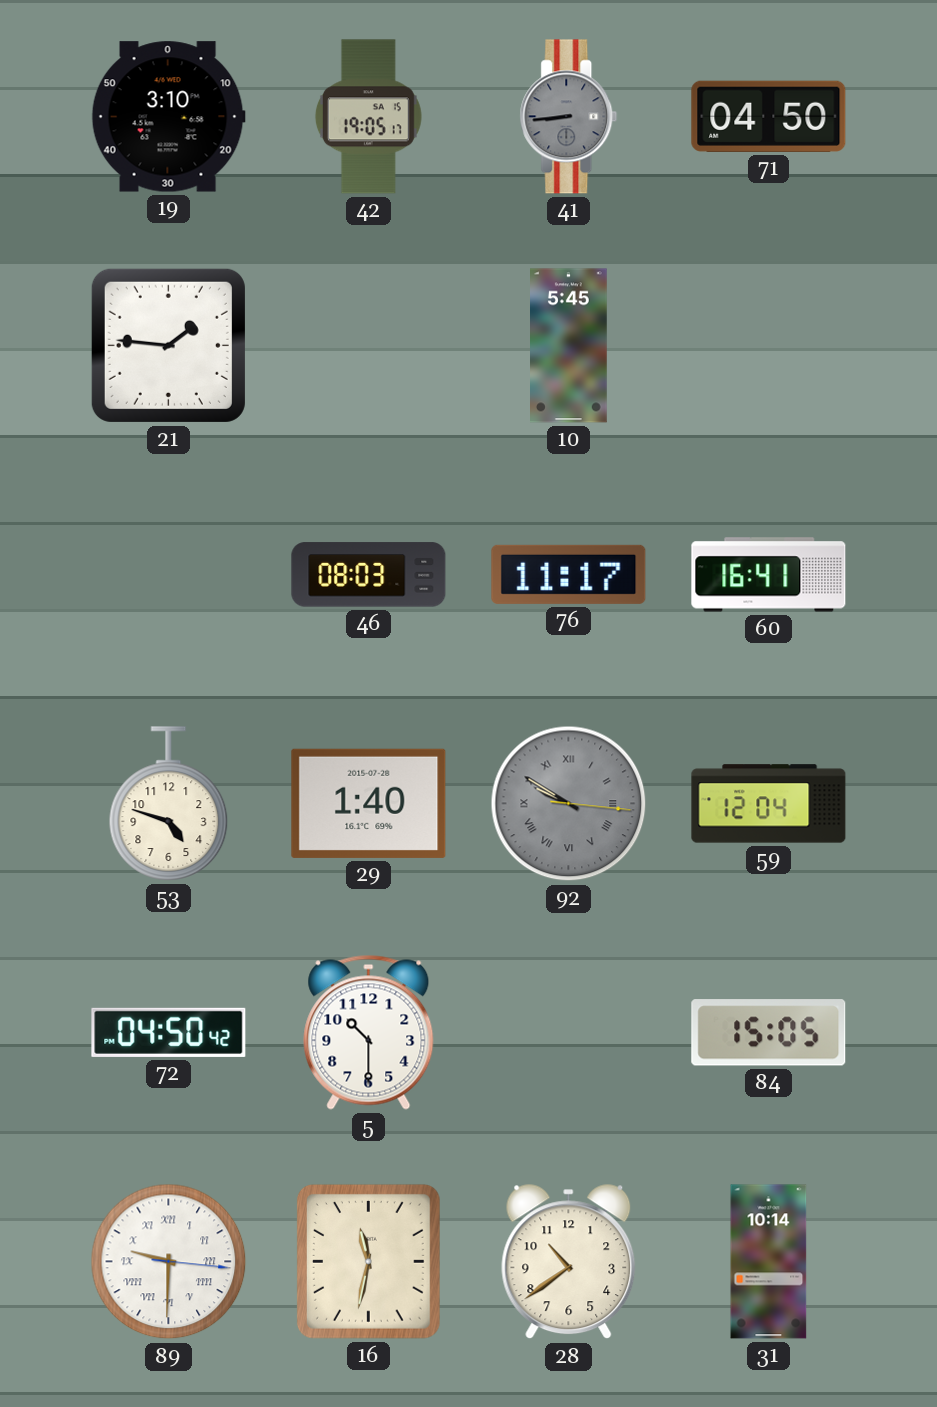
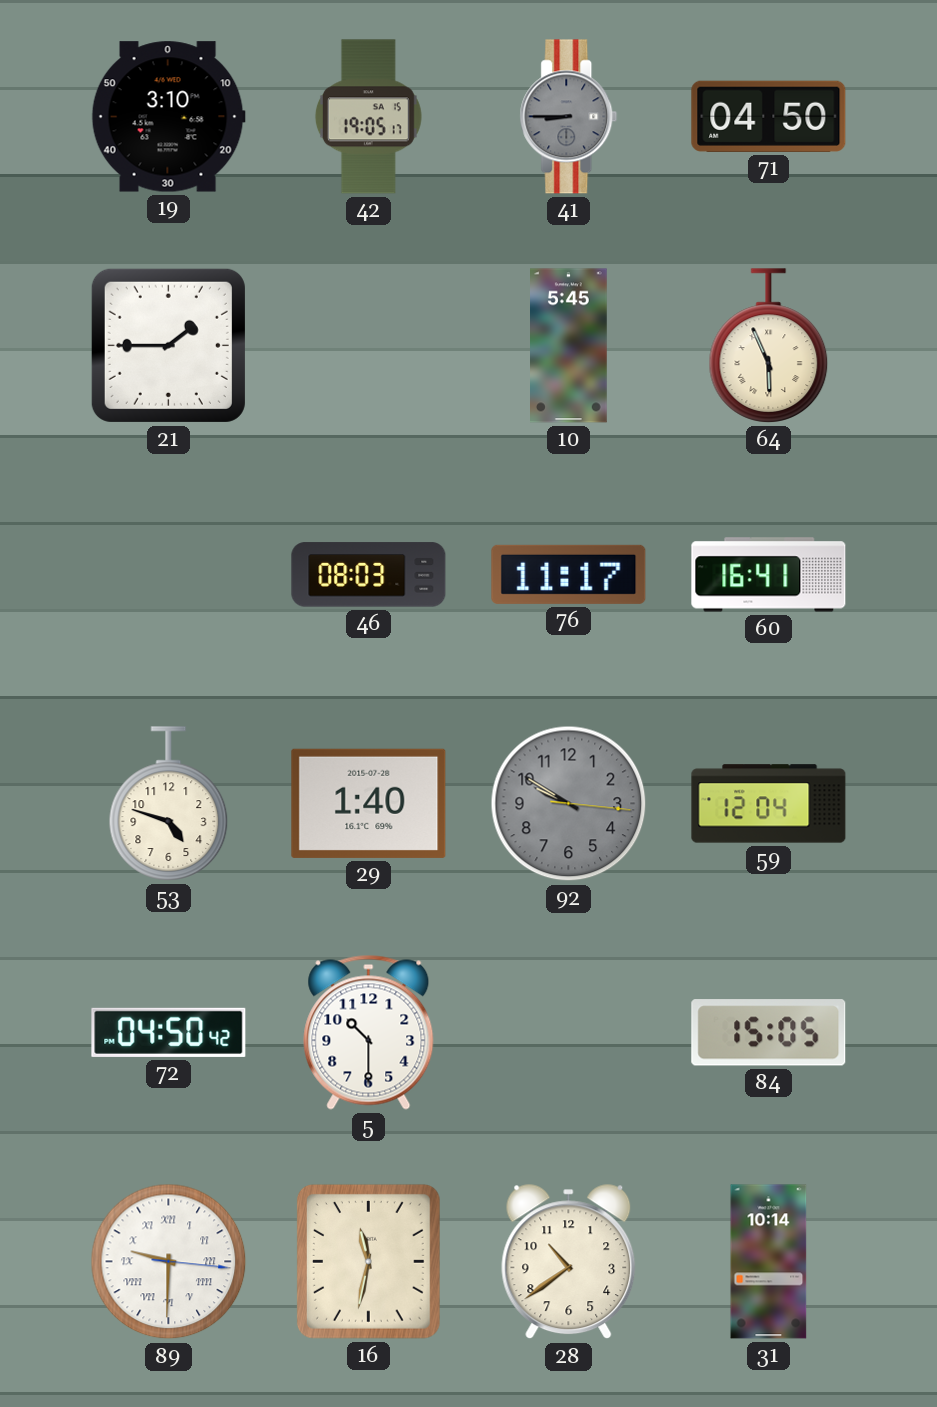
41: 8:44 -> 8:45 (569, 117)
21: 1:46 -> 1:45 (168, 345)
64: none -> 5:56 (769, 346)
92 numerals: Roman -> Arabic (569, 804)
